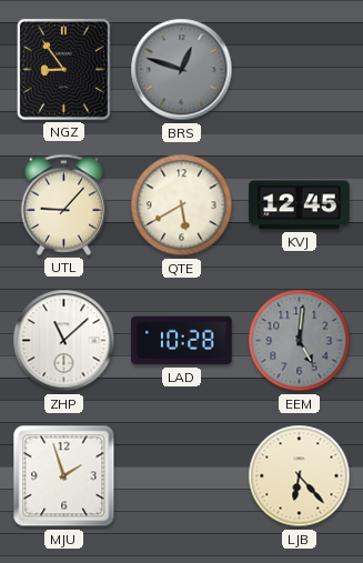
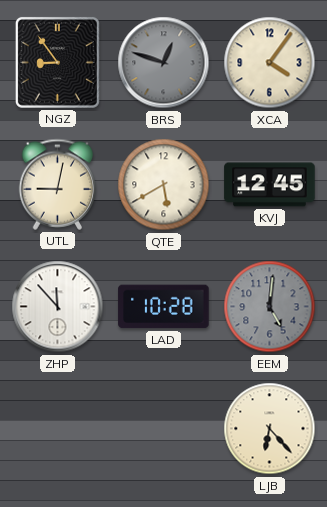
XCA: none -> 4:06 (270, 63)
UTL: 9:07 -> 9:02 (58, 184)
ZHP: 11:08 -> 11:53 (58, 307)
MJU: 1:57 -> none (64, 476)
